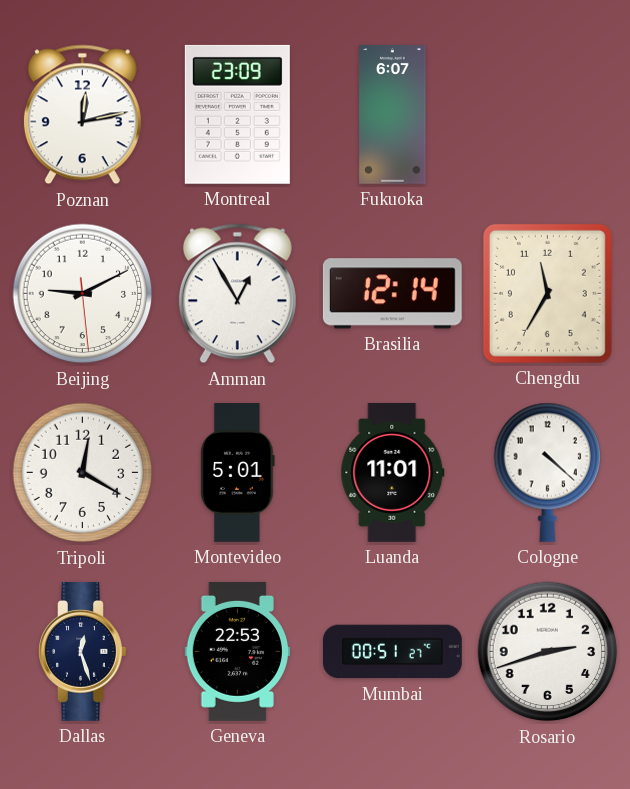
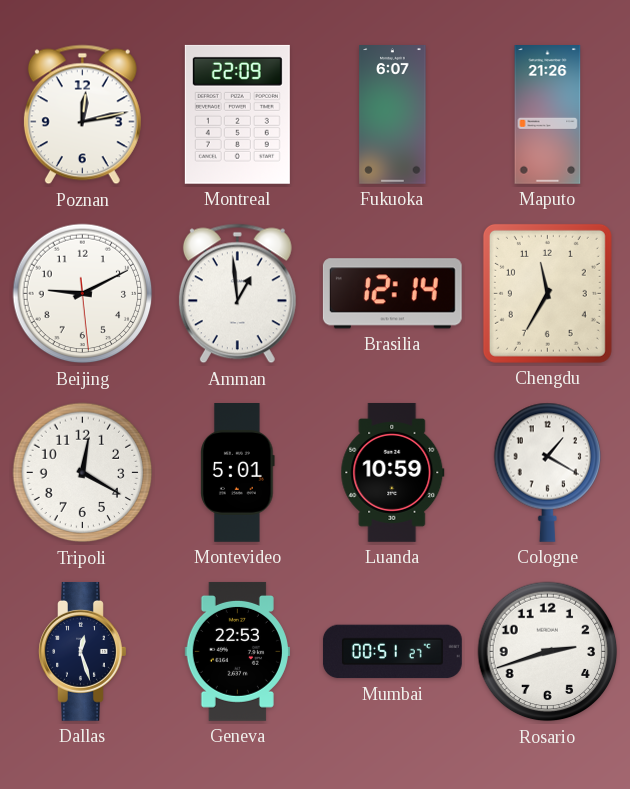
Montreal: 23:09 -> 22:09 (237, 114)
Maputo: none -> 21:26 (548, 115)
Amman: 12:55 -> 12:59 (237, 294)
Luanda: 11:01 -> 10:59 (393, 473)
Cologne: 4:22 -> 1:20 (548, 472)
